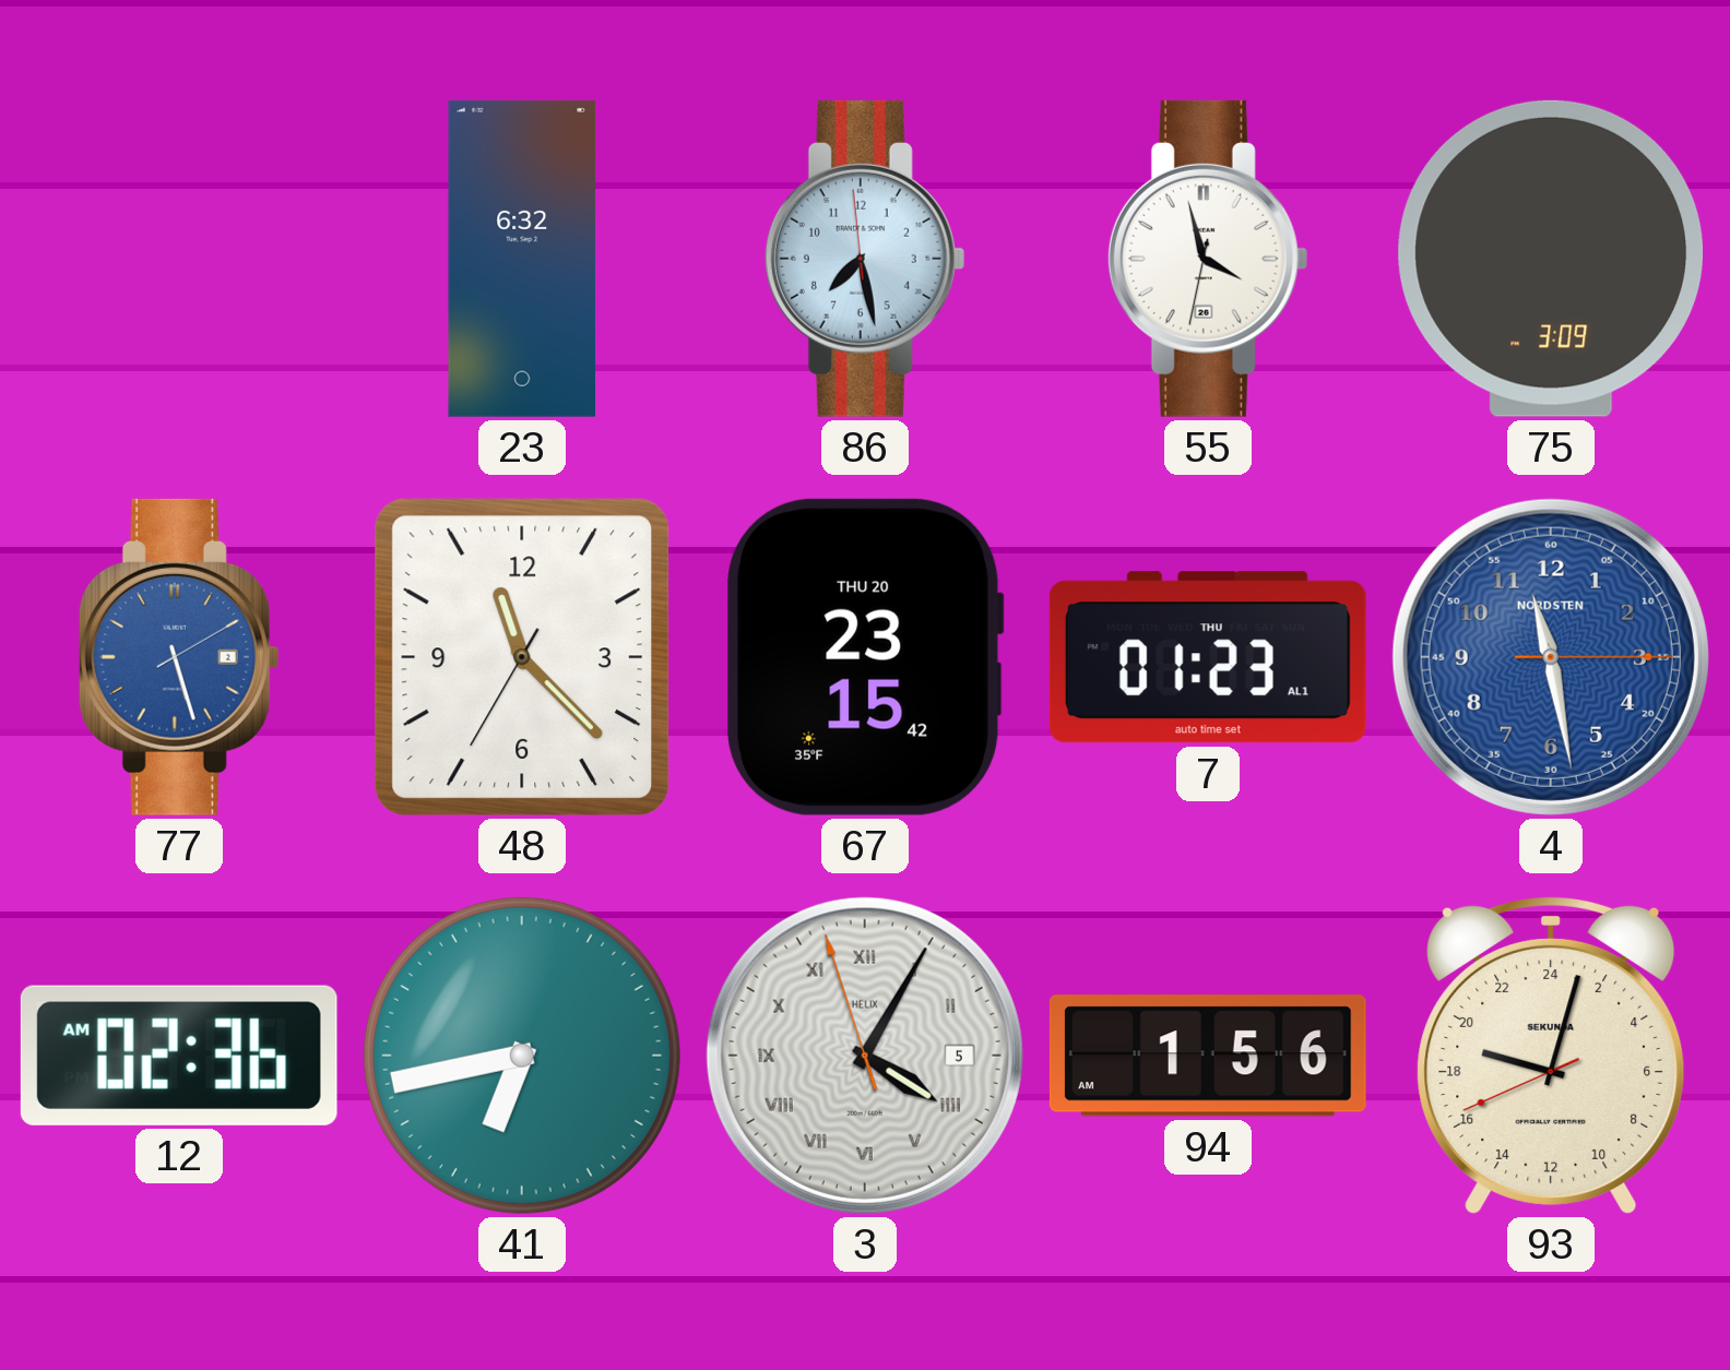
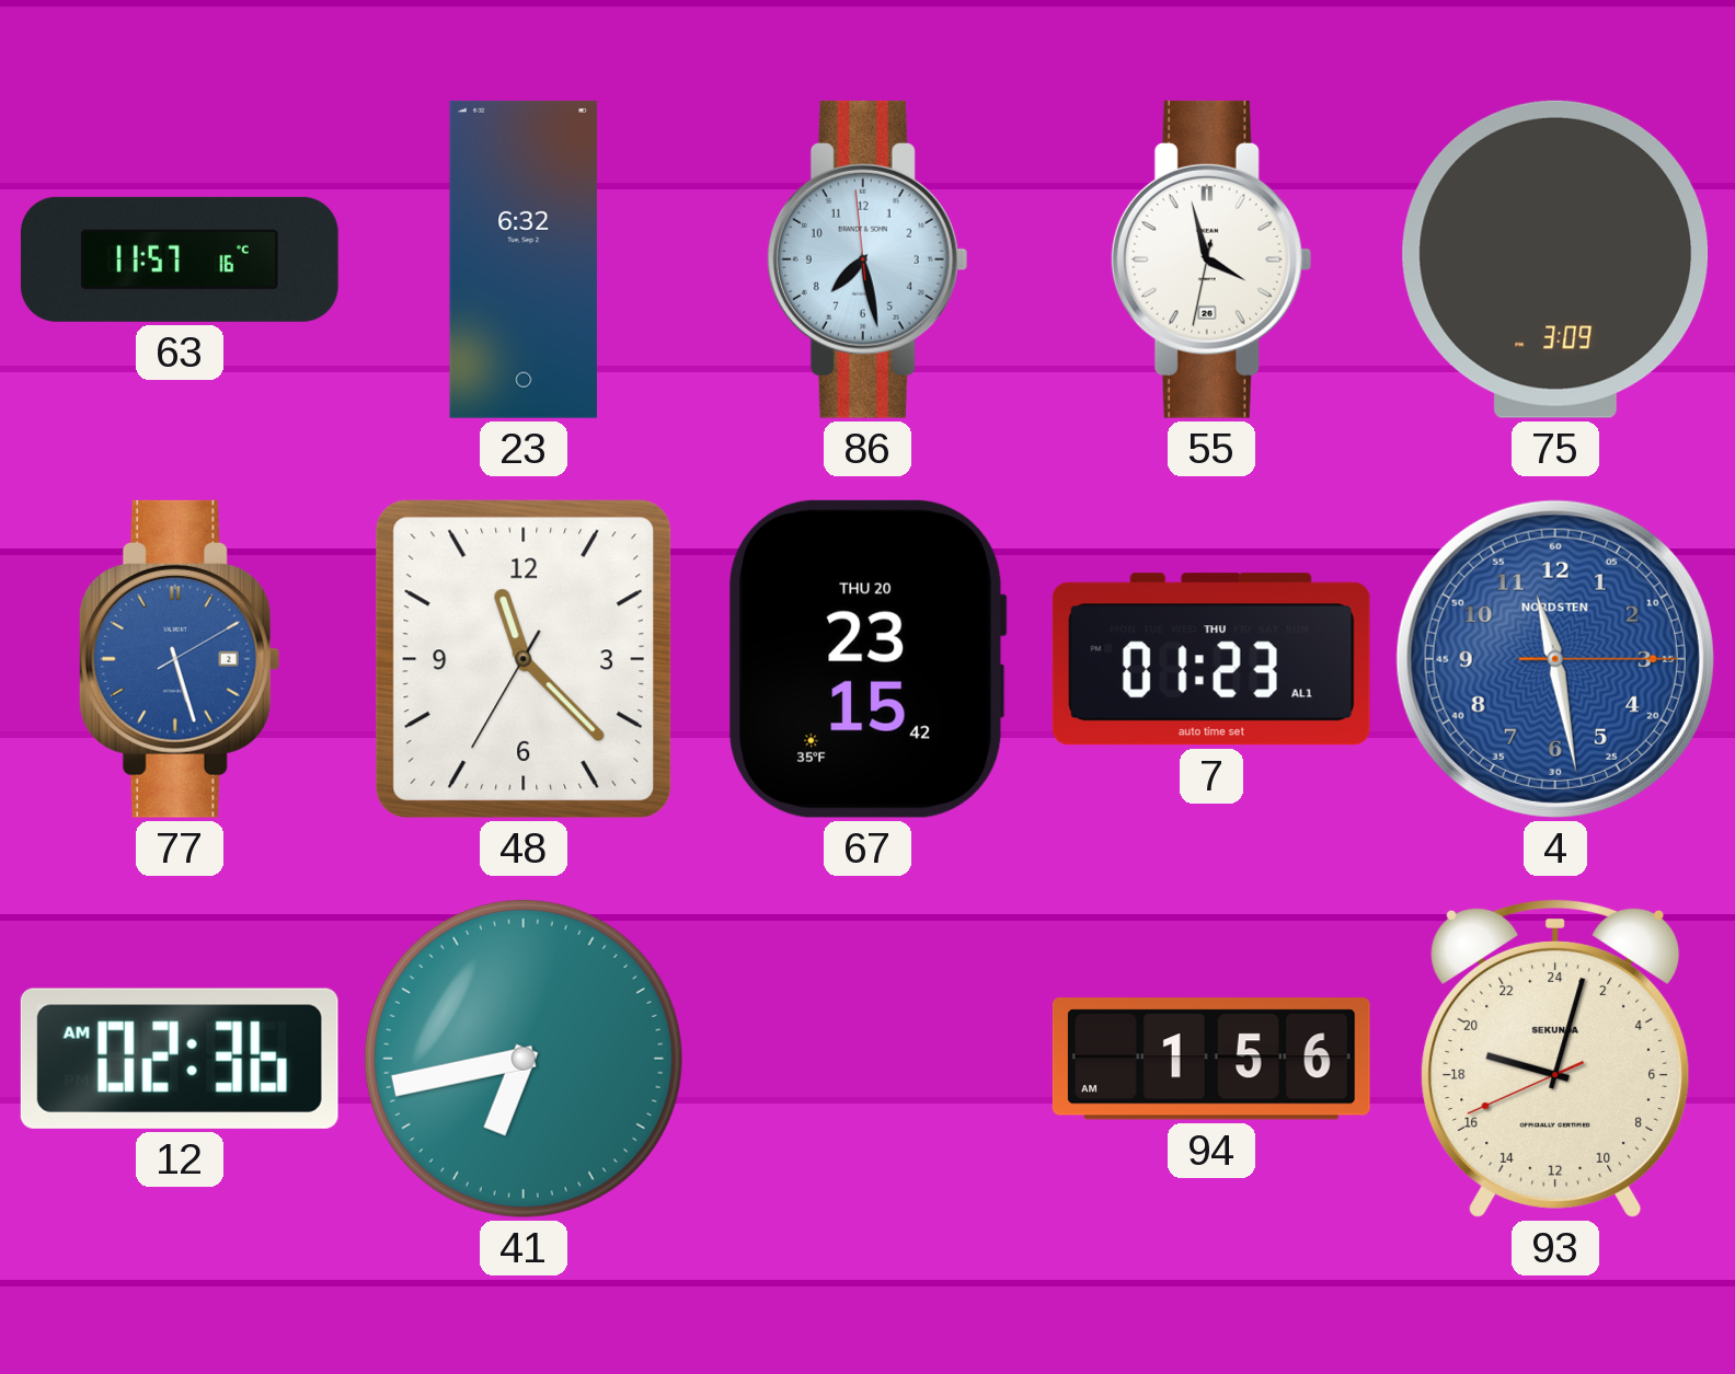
63: none -> 11:57 (180, 259)
3: 4:04 -> none (865, 1056)
